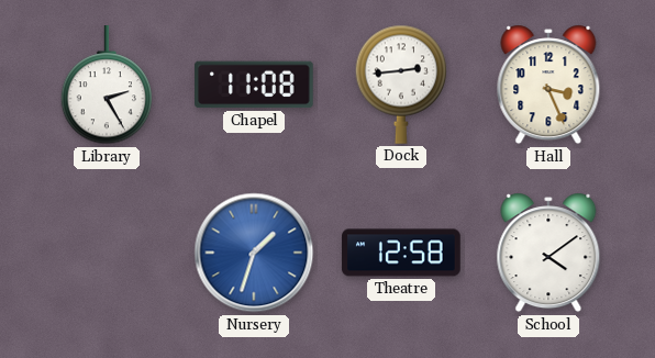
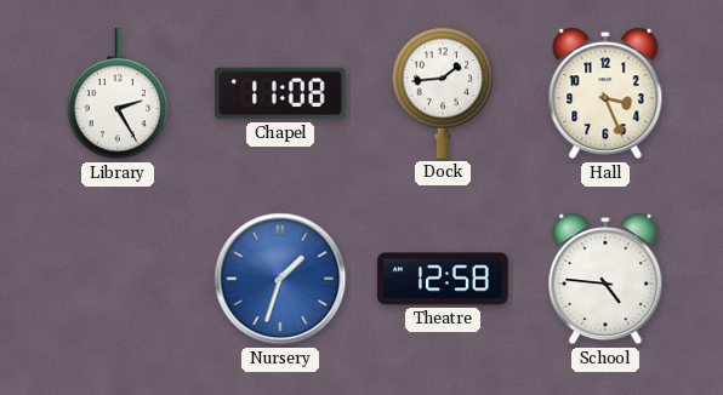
Dock: 2:44 -> 1:44 (443, 93)
School: 4:09 -> 4:46 (605, 279)
